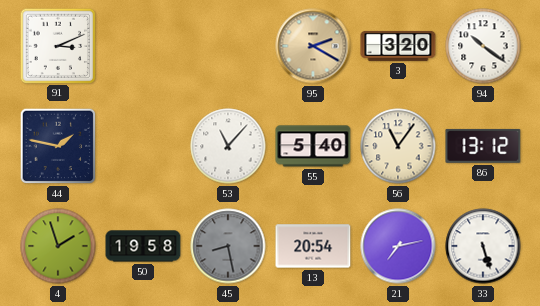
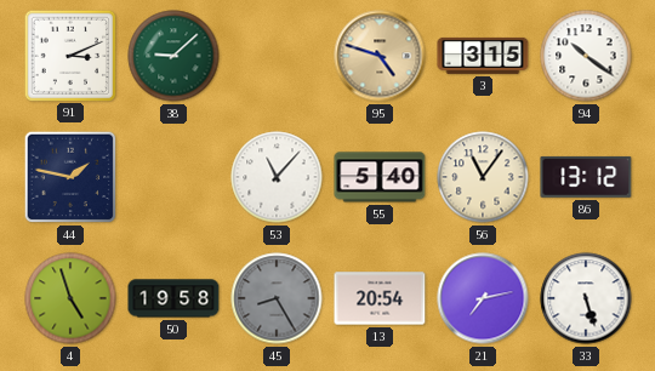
38: none -> 9:08 (173, 56)
95: 2:20 -> 4:48 (380, 56)
3: 3:20 -> 3:15 (483, 56)
4: 1:57 -> 4:57 (70, 298)
45: 8:28 -> 8:25 (277, 298)
